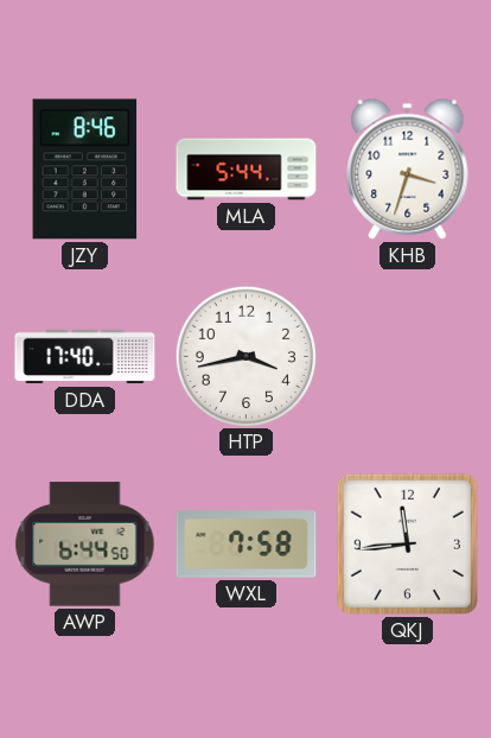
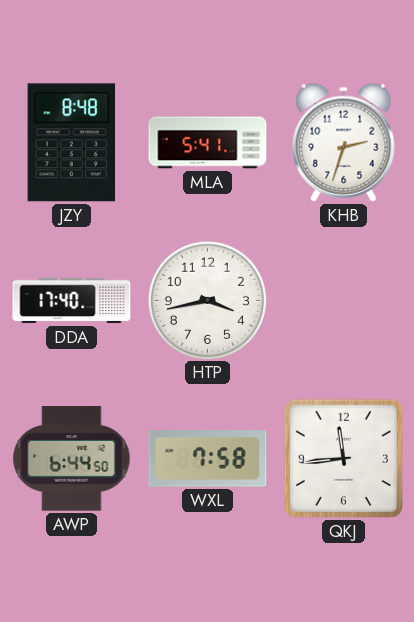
JZY: 8:46 -> 8:48 (72, 143)
MLA: 5:44 -> 5:41 (208, 143)
KHB: 3:33 -> 2:33 (344, 142)
